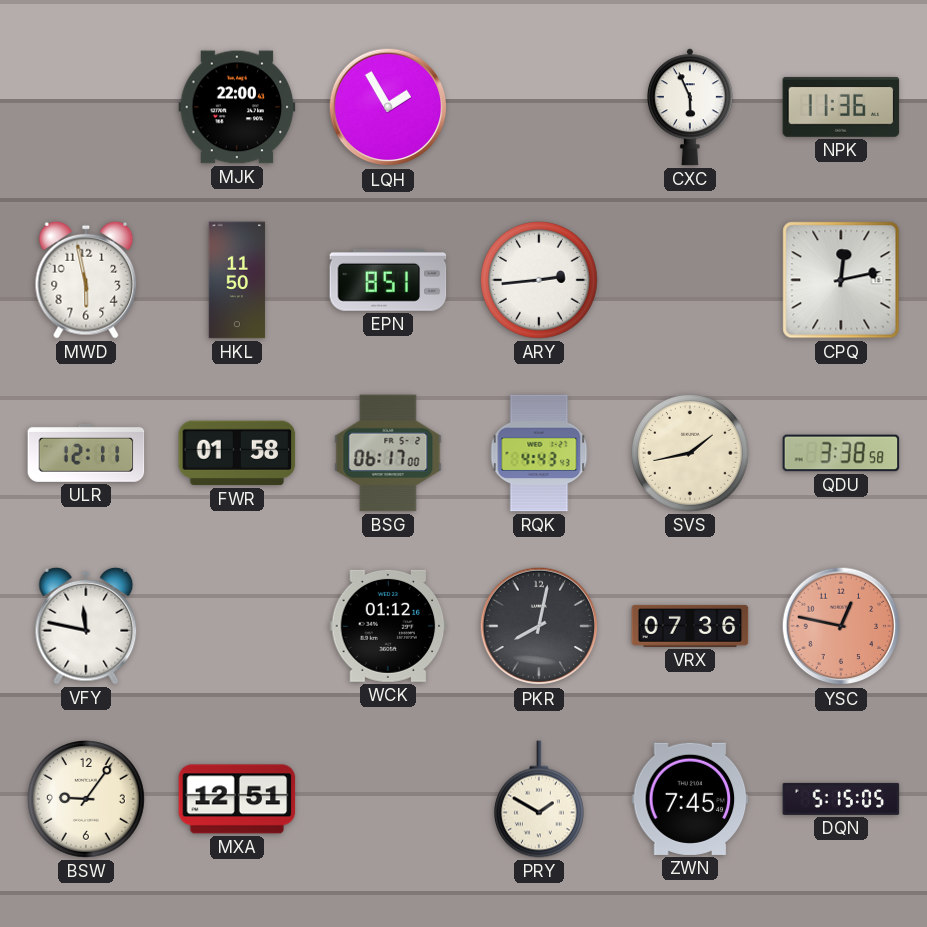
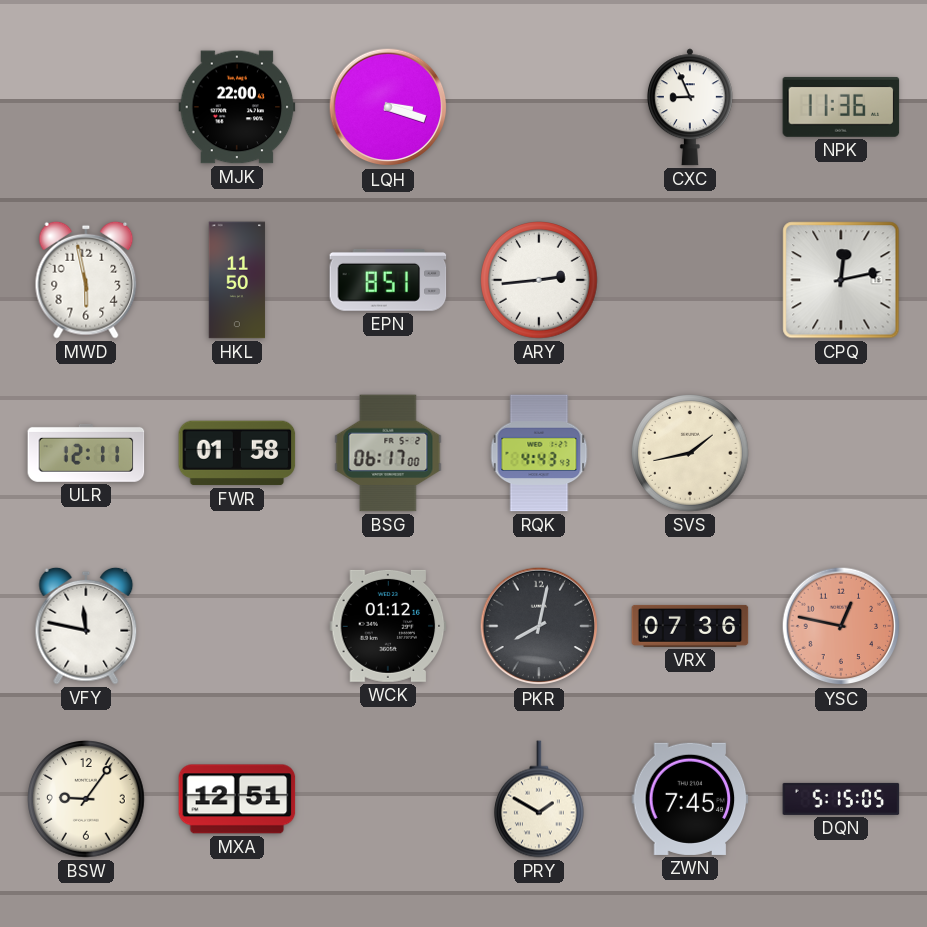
LQH: 1:55 -> 3:18 (388, 107)
CXC: 5:56 -> 8:56 (690, 107)
QDU: 3:38 -> none (841, 453)
